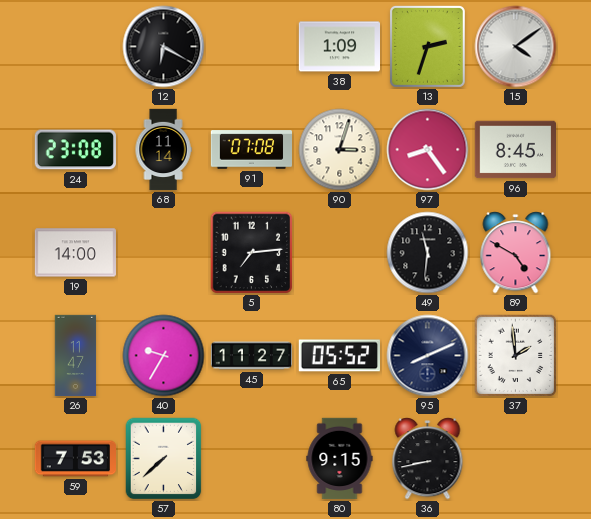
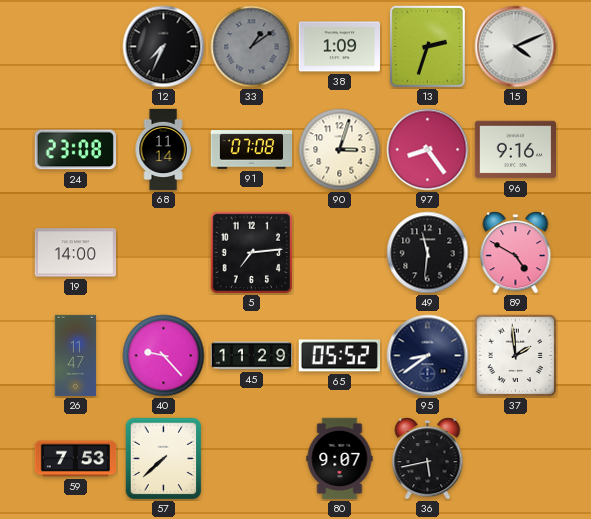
12: 6:20 -> 7:34 (164, 47)
33: none -> 1:09 (252, 47)
15: 4:09 -> 4:11 (516, 47)
96: 8:45 -> 9:16 (515, 150)
40: 9:35 -> 9:23 (164, 356)
45: 11:27 -> 11:29 (252, 356)
95: 8:11 -> 8:39 (428, 356)
80: 9:15 -> 9:07 (340, 459)
36: 8:43 -> 5:43 (428, 459)
